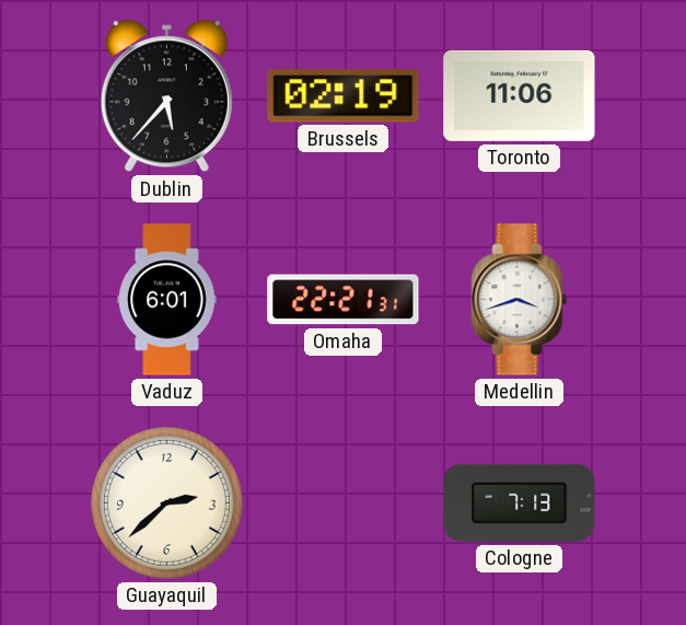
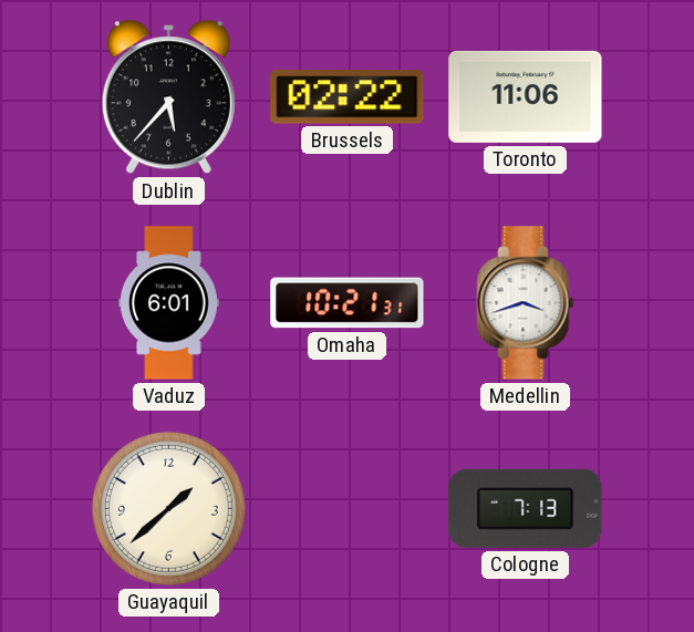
Brussels: 02:19 -> 02:22 (348, 97)
Omaha: 22:21 -> 10:21 (348, 303)
Guayaquil: 2:38 -> 1:38 (168, 508)
